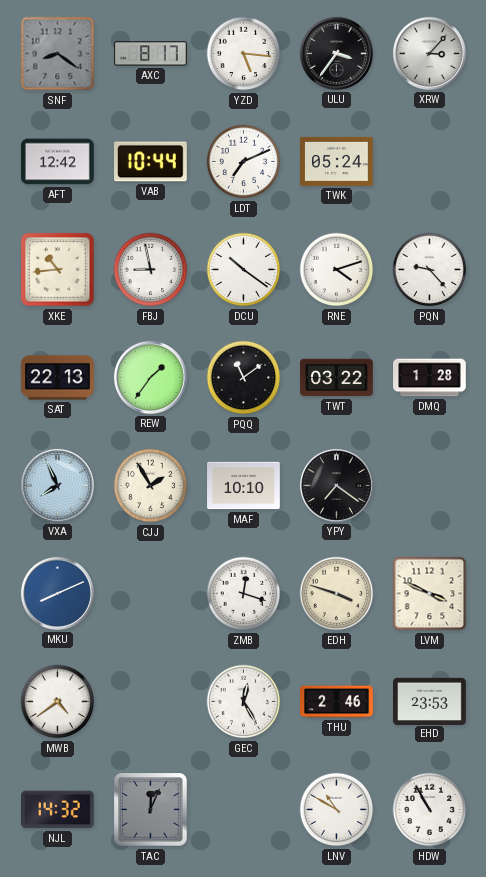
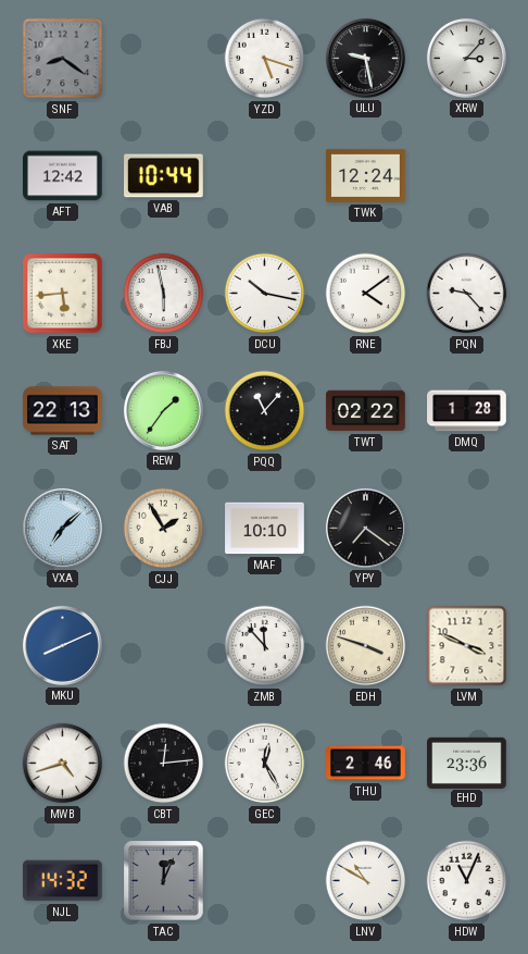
AXC: 8:17 -> none (151, 54)
YZD: 5:16 -> 5:18 (265, 59)
ULU: 3:36 -> 9:28 (365, 58)
LDT: 7:11 -> none (244, 162)
TWK: 05:24 -> 12:24 (366, 175)
XKE: 10:44 -> 5:44 (63, 294)
FBJ: 8:58 -> 5:58 (164, 294)
DCU: 10:21 -> 10:17 (265, 294)
RNE: 4:12 -> 4:09 (366, 294)
PQQ: 11:09 -> 11:07 (265, 411)
TWT: 03:22 -> 02:22 (366, 411)
VXA: 7:56 -> 7:08 (62, 528)
ZMB: 12:18 -> 11:53 (265, 646)
MWB: 4:39 -> 4:42 (63, 764)
CBT: none -> 12:14 (164, 764)
EHD: 23:53 -> 23:36 (467, 763)
HDW: 10:55 -> 11:04 (467, 881)
